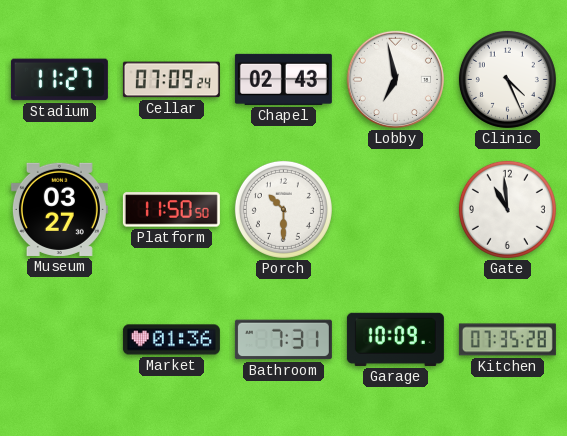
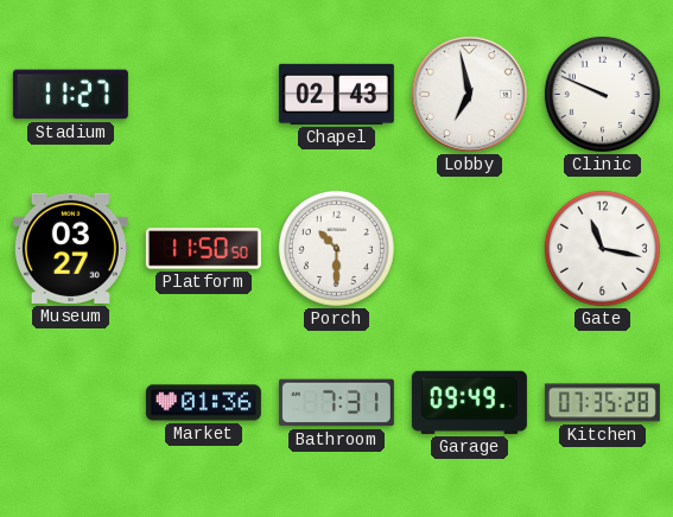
Cellar: 07:09 -> none (171, 80)
Clinic: 4:26 -> 9:49 (602, 94)
Gate: 10:59 -> 11:17 (602, 248)
Garage: 10:09 -> 09:49 (469, 402)
